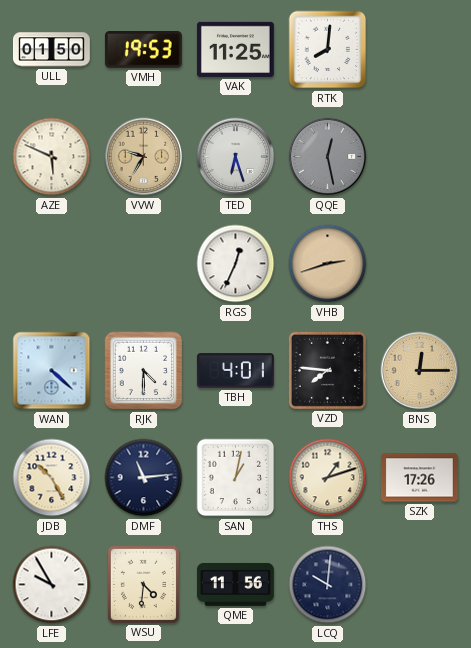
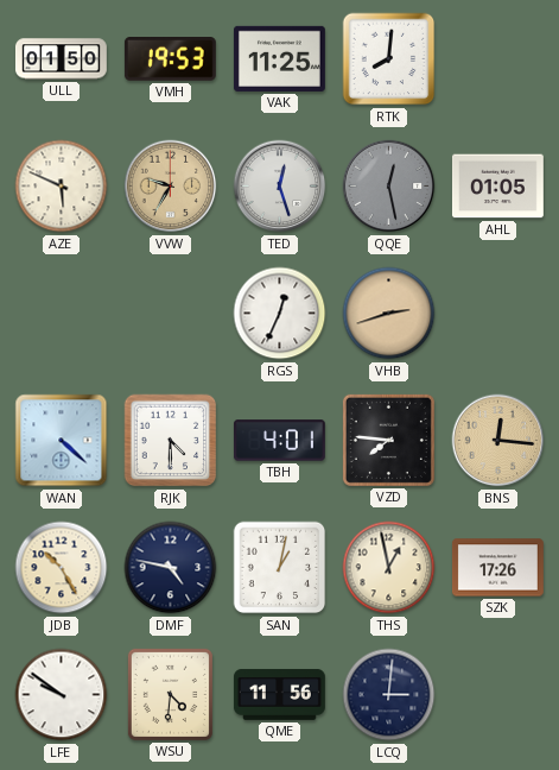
TED: 6:27 -> 12:27 (280, 187)
AHL: none -> 01:05 (497, 187)
BNS: 12:15 -> 12:16 (498, 441)
DMF: 11:14 -> 4:47 (171, 568)
THS: 1:12 -> 12:58 (389, 568)
LFE: 9:55 -> 9:51 (62, 695)
LCQ: 10:01 -> 3:01 (389, 695)
